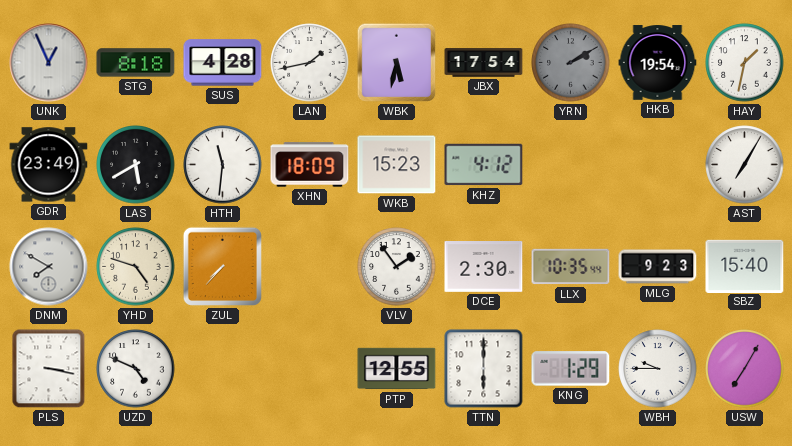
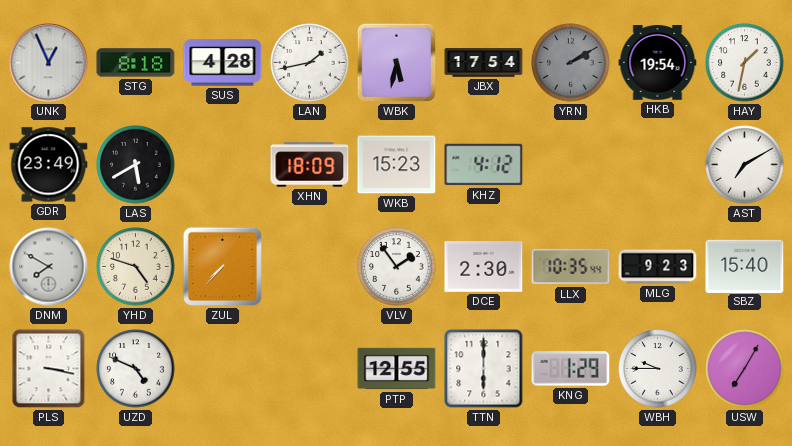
HTH: 11:31 -> none (223, 165)
AST: 7:05 -> 7:10 (745, 165)
